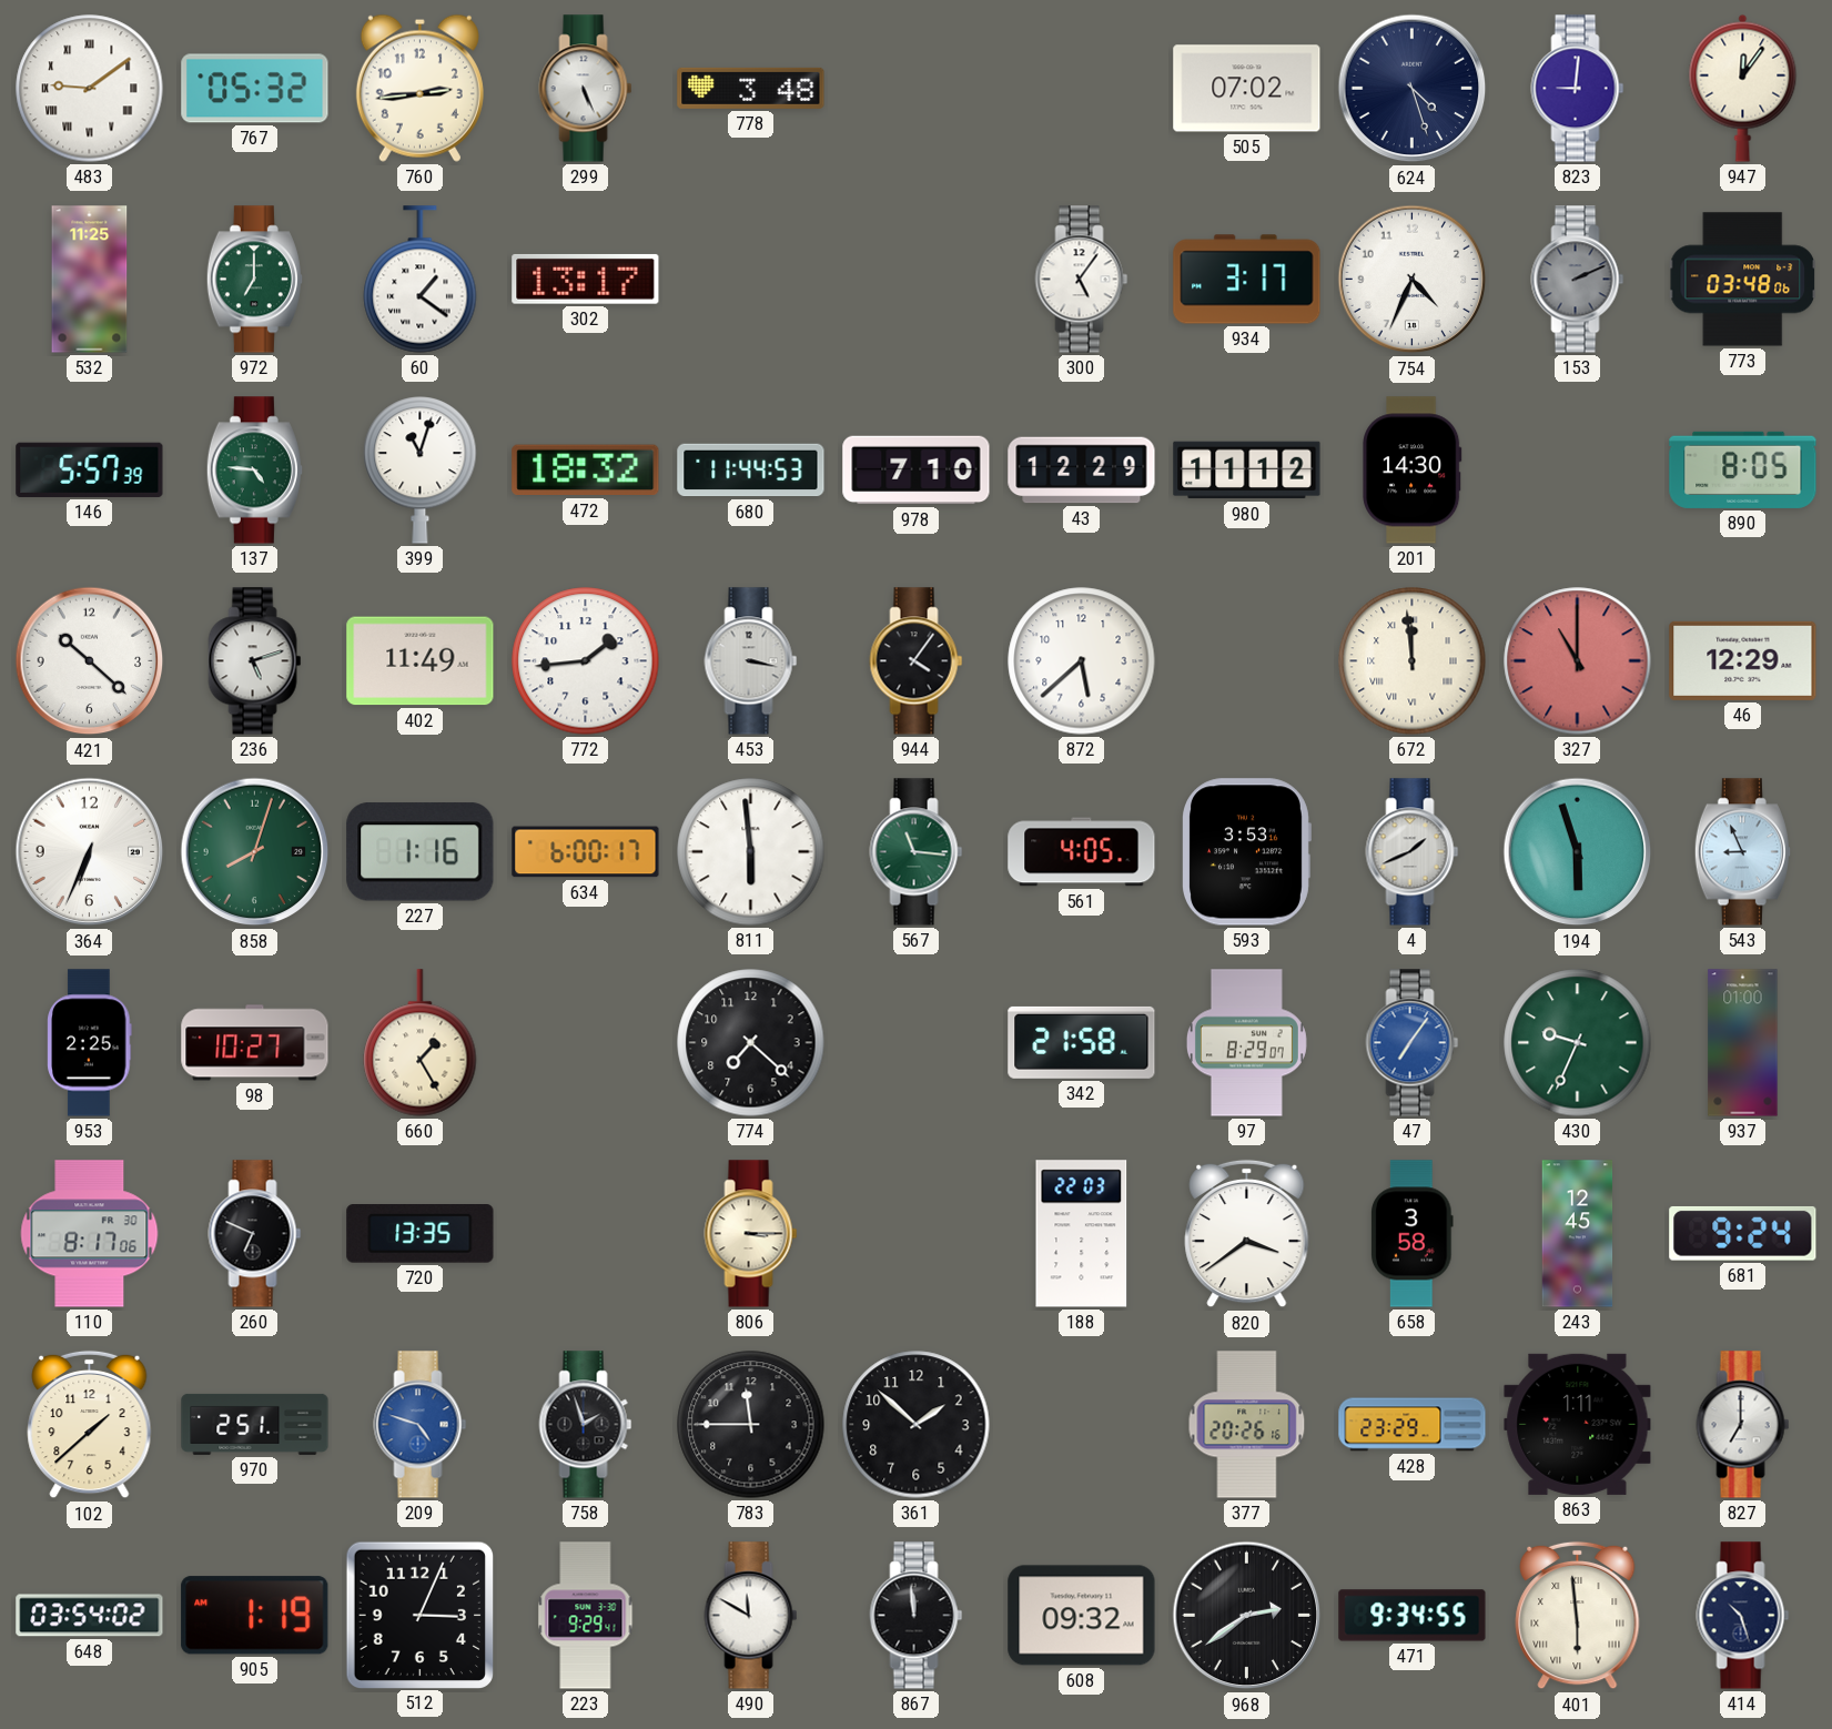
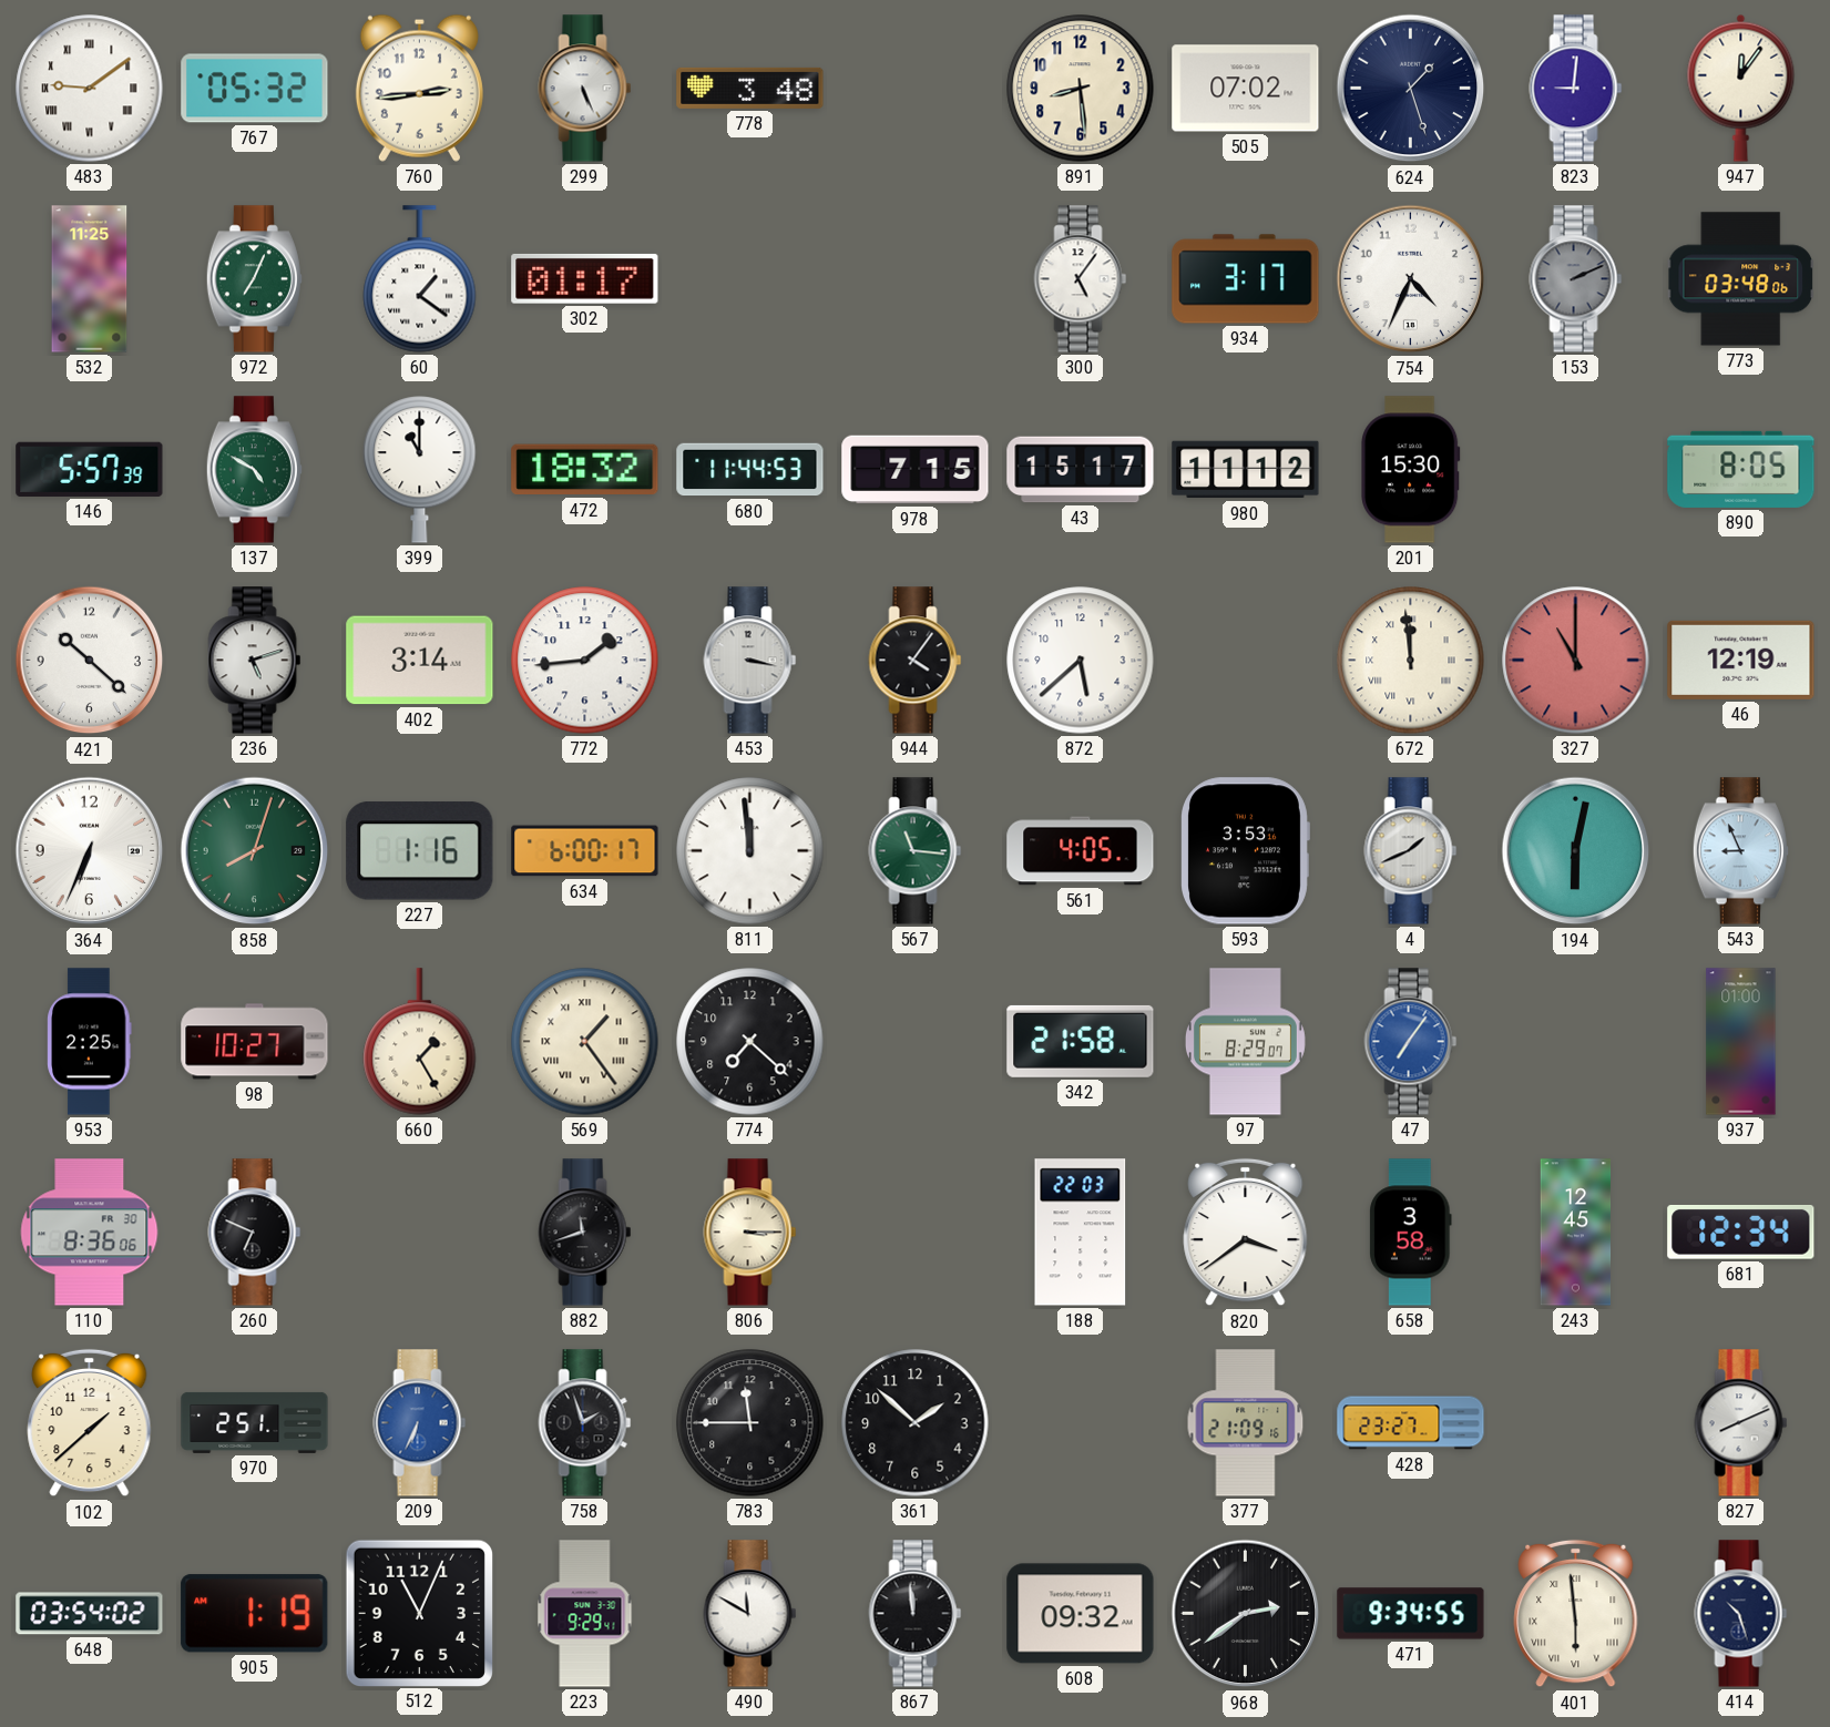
891: none -> 8:29 (1081, 89)
624: 4:27 -> 1:27 (1411, 89)
972: 7:00 -> 7:04 (254, 279)
302: 13:17 -> 01:17 (585, 278)
137: 4:46 -> 4:50 (254, 470)
399: 11:03 -> 11:00 (420, 470)
978: 7:10 -> 7:15 (916, 470)
43: 12:29 -> 15:17 (1081, 470)
201: 14:30 -> 15:30 (1411, 470)
402: 11:49 -> 3:14 (420, 661)
46: 12:29 -> 12:19 (1741, 660)
811: 5:59 -> 11:59 (750, 851)
194: 5:57 -> 6:02 (1576, 851)
569: none -> 1:24 (585, 1042)
430: 9:34 -> none (1578, 1043)
110: 8:17 -> 8:36 (90, 1233)
720: 13:35 -> none (421, 1234)
882: none -> 11:42 (585, 1233)
681: 9:24 -> 12:34 (1741, 1232)
209: 4:48 -> 6:34 (420, 1423)
377: 20:26 -> 21:09 (1246, 1423)
428: 23:29 -> 23:27 (1411, 1423)
863: 1:11 -> none (1578, 1424)
827: 7:00 -> 8:11 (1741, 1423)
512: 3:04 -> 11:04 (419, 1613)
